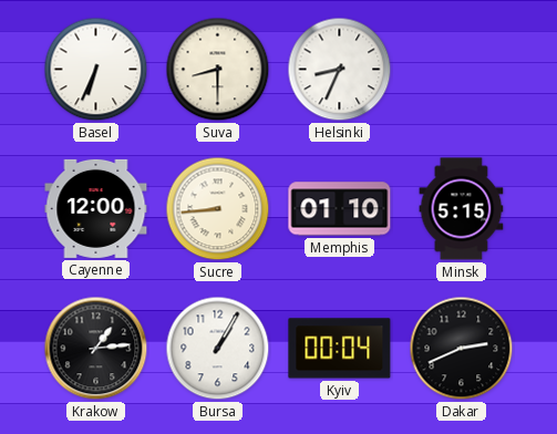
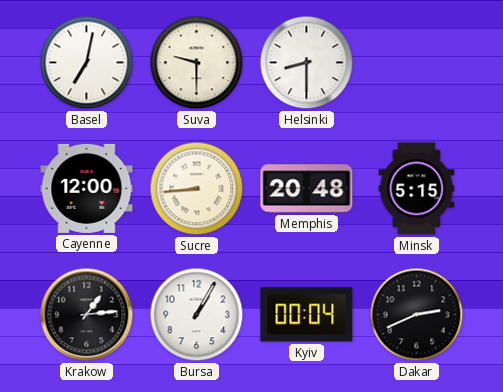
Basel: 6:34 -> 7:02 (87, 63)
Suva: 8:30 -> 9:30 (197, 63)
Helsinki: 8:34 -> 8:30 (307, 63)
Memphis: 01:10 -> 20:48 (307, 189)
